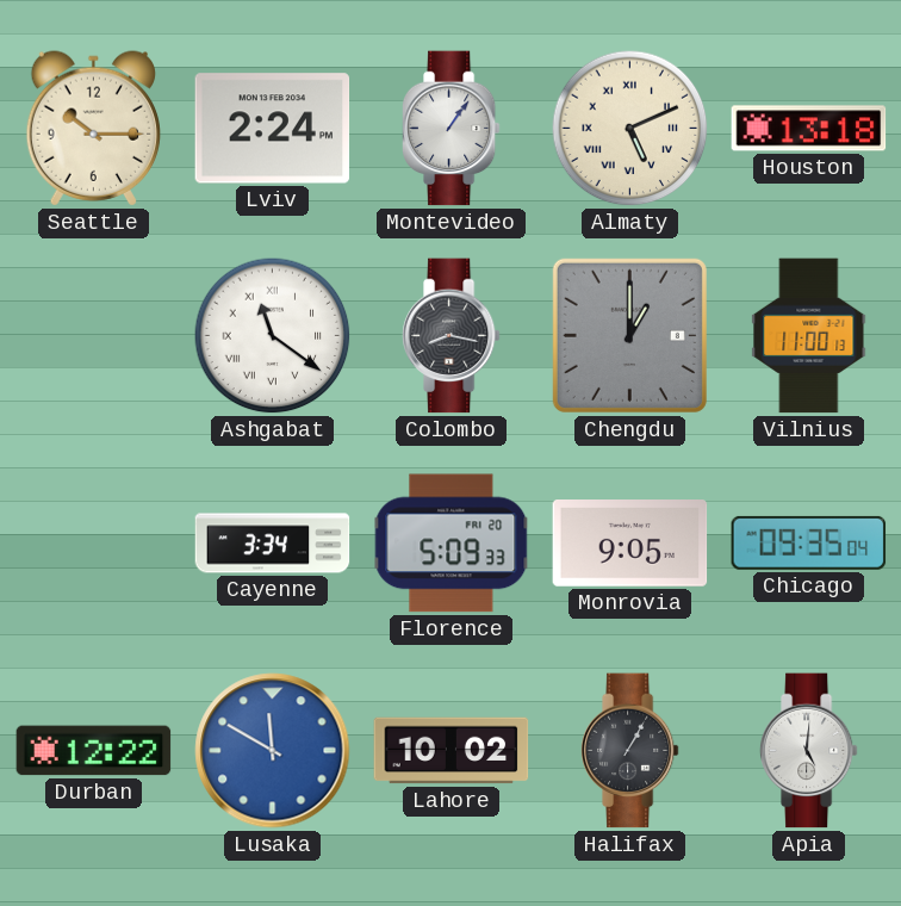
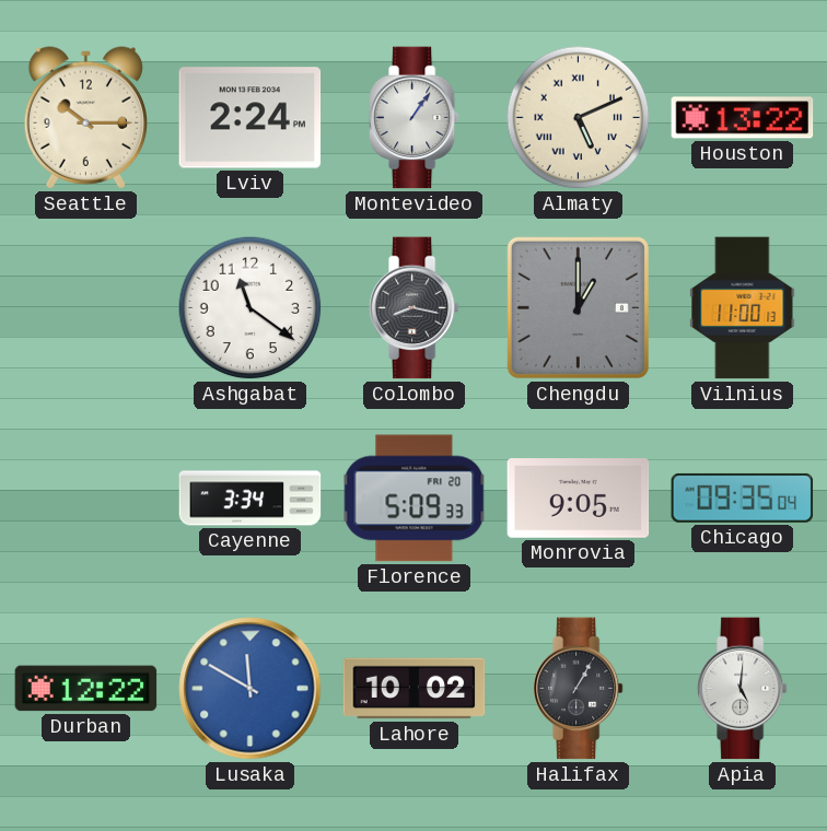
Houston: 13:18 -> 13:22 (743, 118)
Ashgabat numerals: Roman -> Arabic (251, 308)
